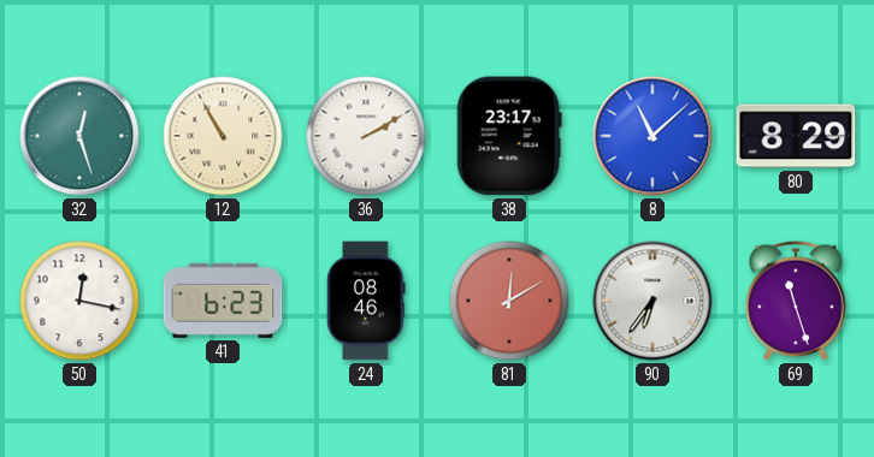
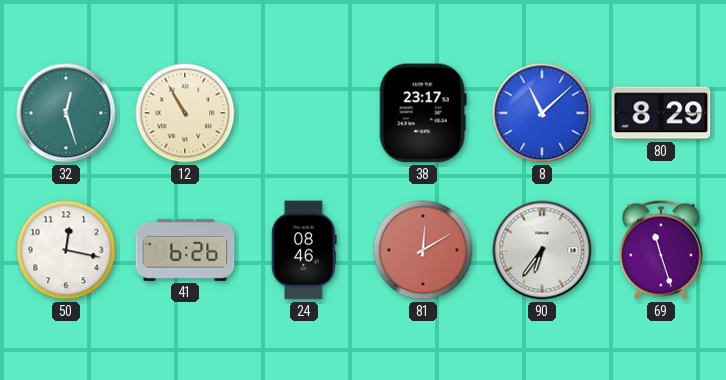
36: 2:10 -> none (366, 136)
41: 6:23 -> 6:26 (185, 250)
